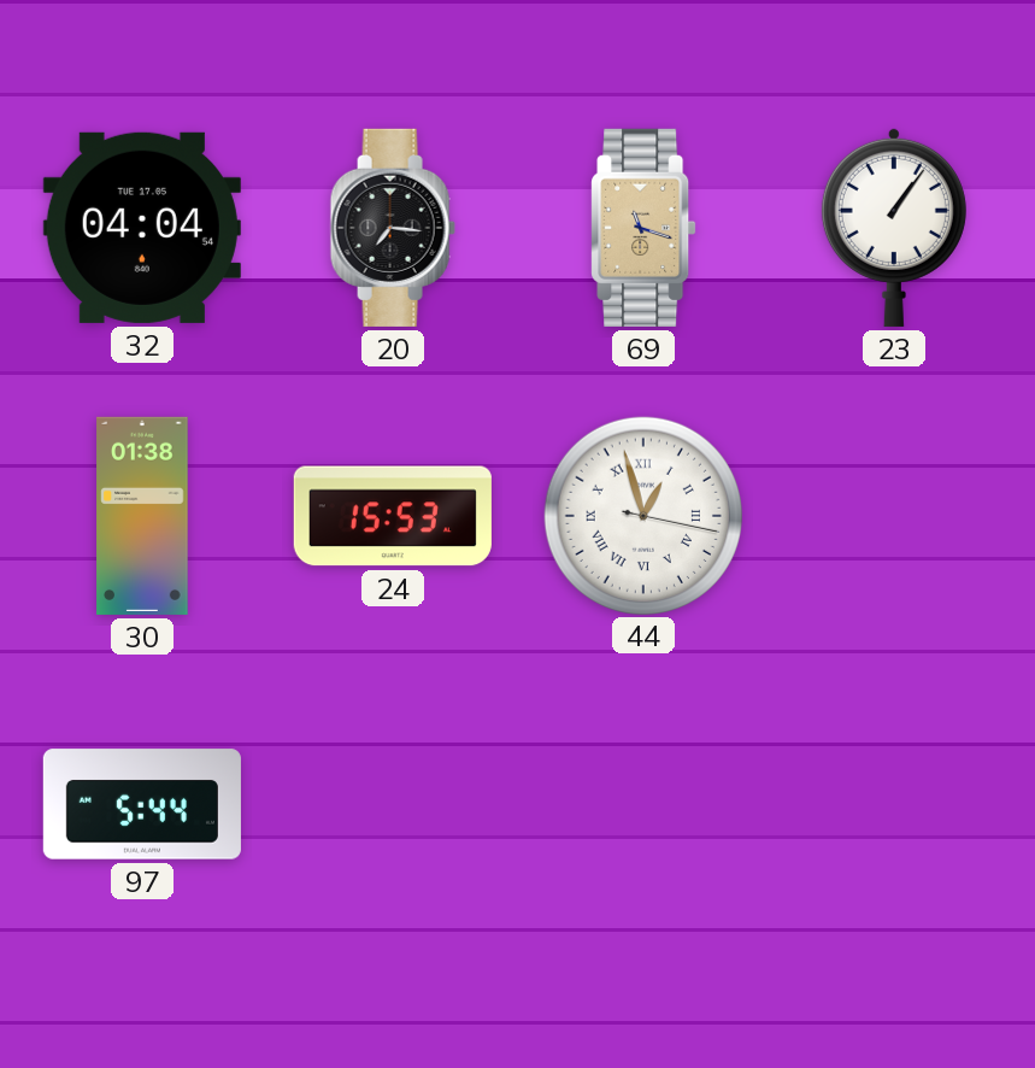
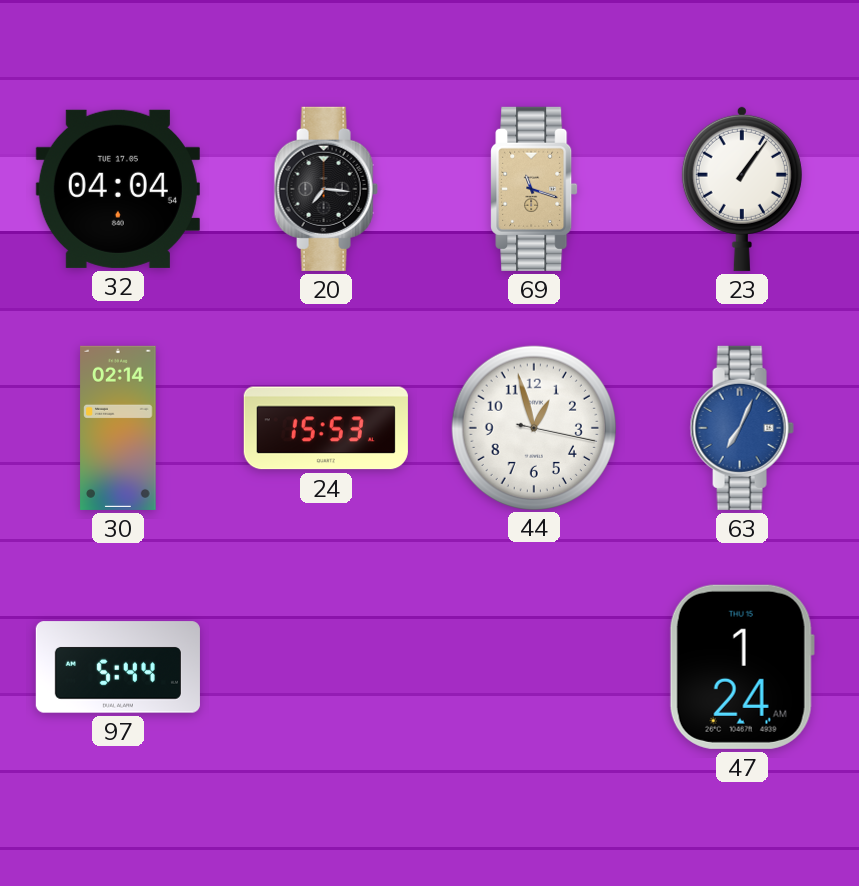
30: 01:38 -> 02:14 (118, 428)
44 numerals: Roman -> Arabic (533, 427)
63: none -> 7:04 (742, 428)
47: none -> 1:24 (742, 667)
